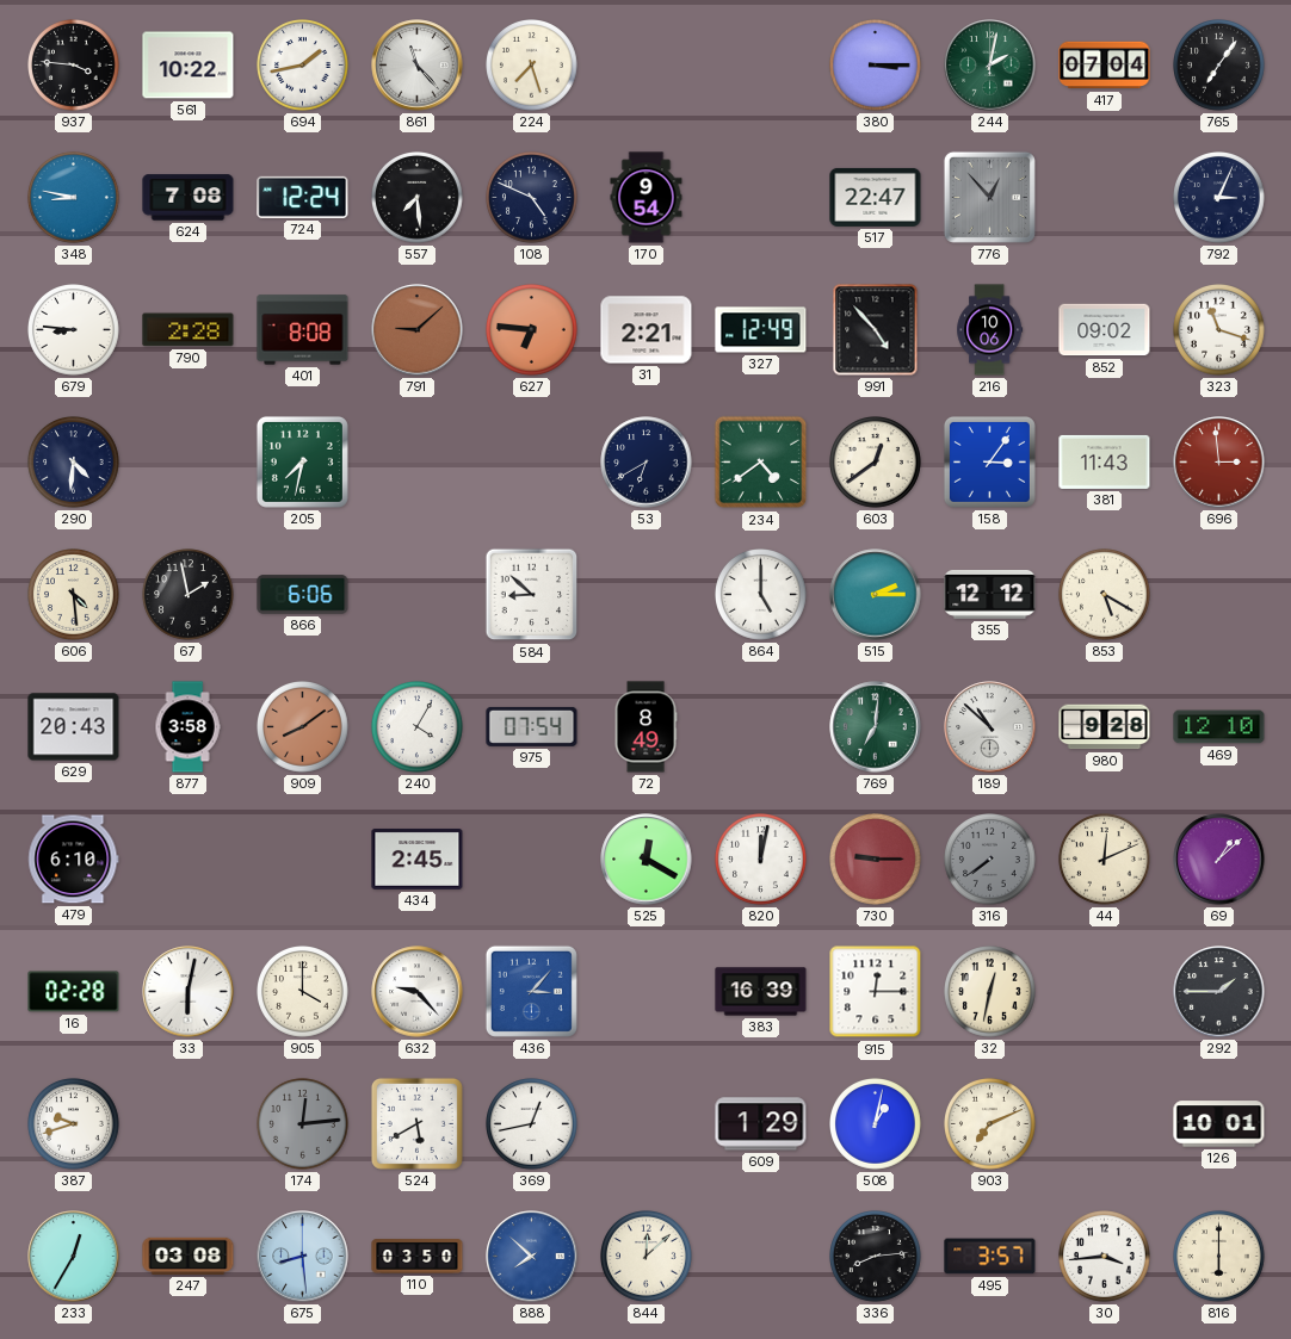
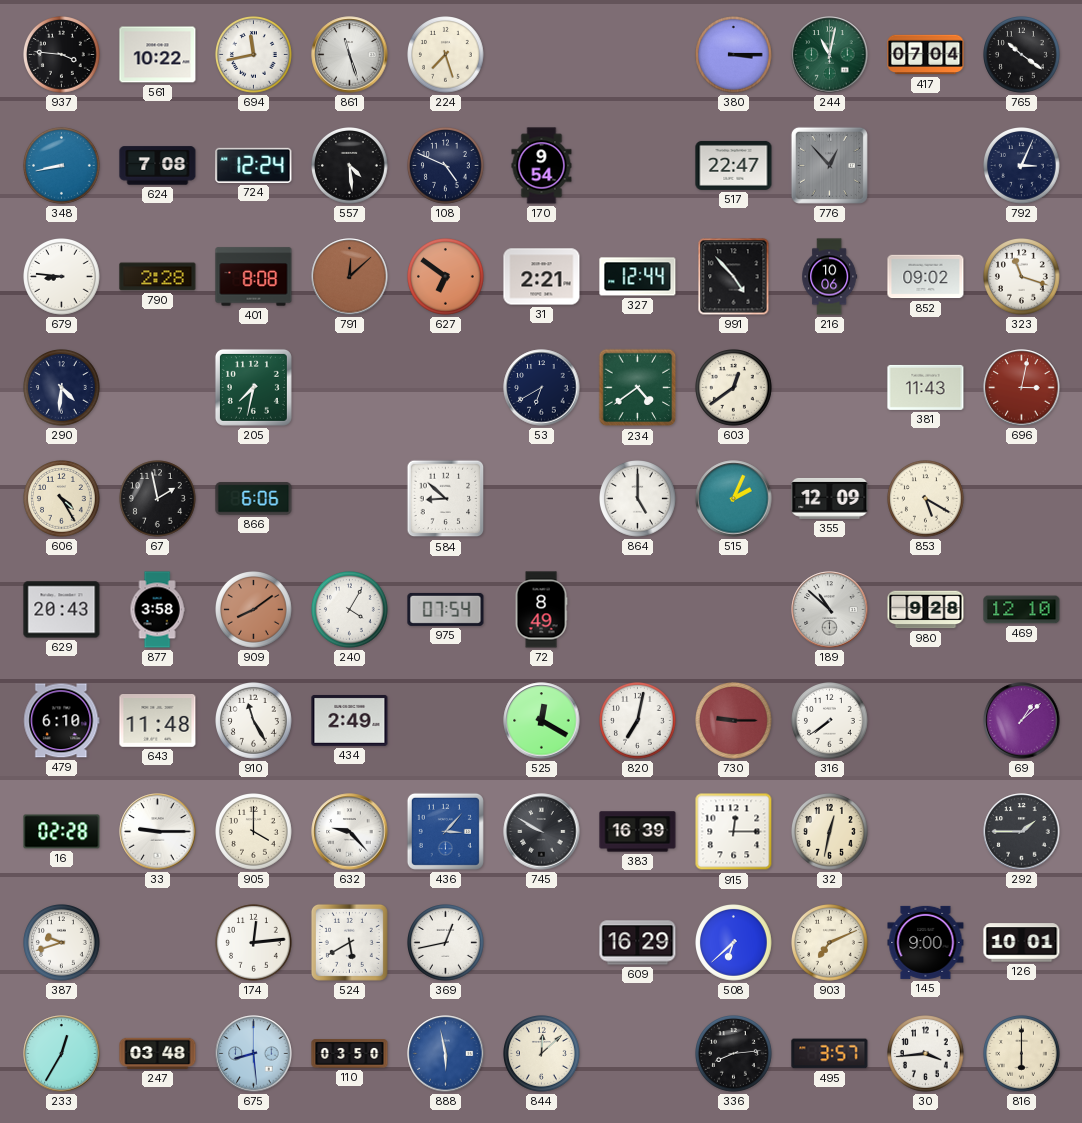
694: 1:43 -> 11:43 (254, 55)
861: 11:23 -> 11:27 (350, 55)
244: 2:02 -> 11:02 (830, 55)
765: 7:06 -> 10:21 (1022, 55)
348: 8:47 -> 8:43 (62, 166)
557: 7:29 -> 4:29 (350, 166)
791: 9:08 -> 12:08 (350, 277)
627: 6:46 -> 6:51 (446, 277)
327: 12:49 -> 12:44 (638, 277)
158: 3:06 -> none (989, 461)
696: 2:59 -> 3:02 (1022, 388)
606: 4:29 -> 4:25 (62, 499)
515: 2:15 -> 2:04 (734, 499)
355: 12:12 -> 12:09 (830, 498)
769: 7:01 -> none (876, 727)
643: none -> 11:48 (158, 721)
910: none -> 11:25 (254, 721)
434: 2:45 -> 2:49 (350, 720)
820: 12:02 -> 7:02 (638, 721)
316 dial: grey -> white (830, 721)
44: 12:11 -> none (1105, 860)
33: 6:02 -> 9:15 (158, 832)
745: none -> 9:50 (542, 832)
174 dial: grey -> white (254, 943)
609: 1:29 -> 16:29 (638, 943)
508: 1:02 -> 6:38 (734, 943)
145: none -> 9:00 (926, 942)
247: 03:08 -> 03:48 (158, 1053)
888: 7:52 -> 5:58 (446, 1054)
